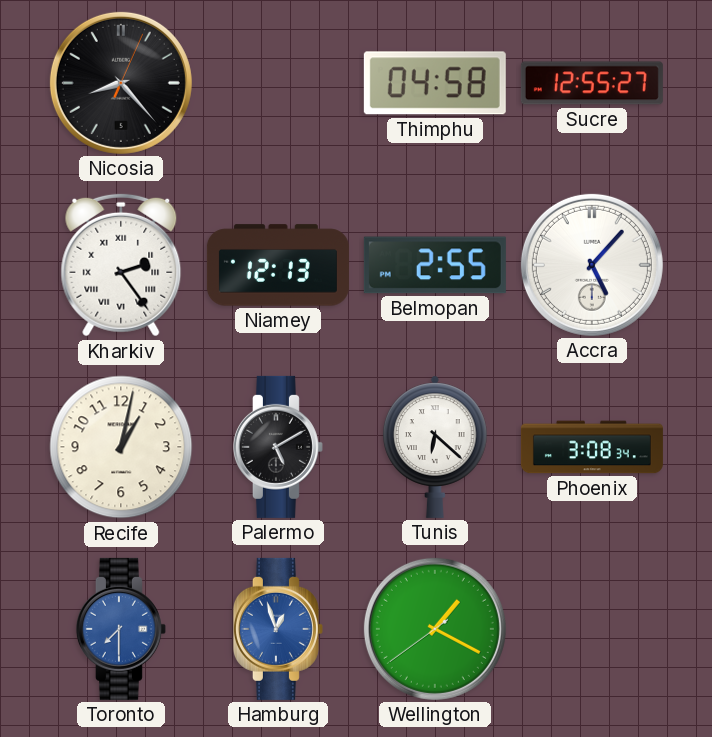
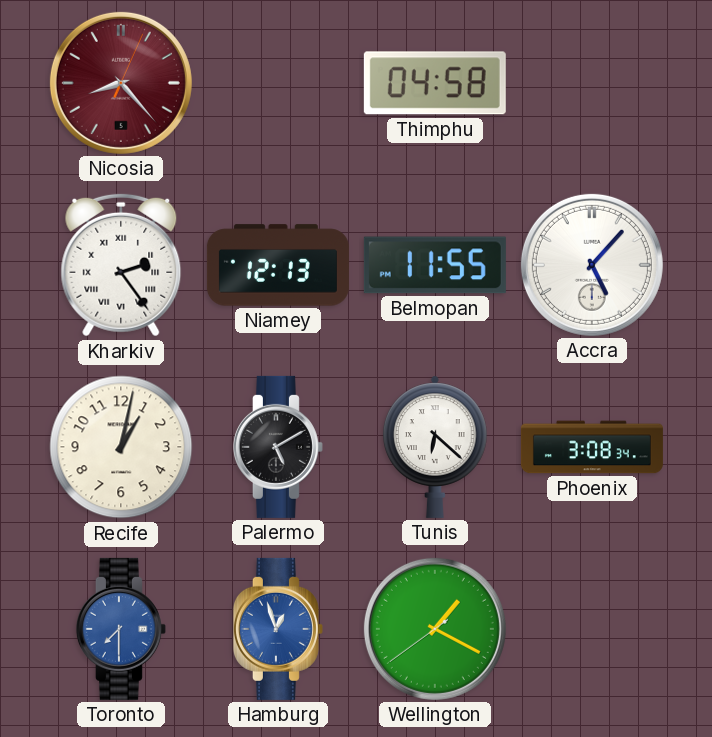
Nicosia dial: black -> burgundy (121, 83)
Sucre: 12:55 -> none (592, 83)
Belmopan: 2:55 -> 11:55 (435, 265)
